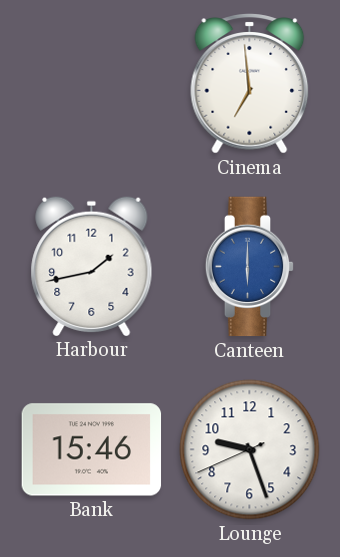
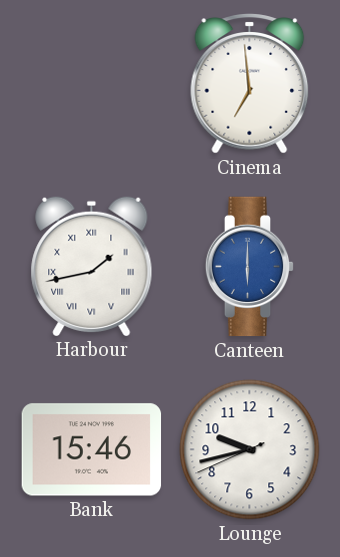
Harbour numerals: Arabic -> Roman (92, 266)
Lounge: 9:26 -> 9:42 (250, 450)
